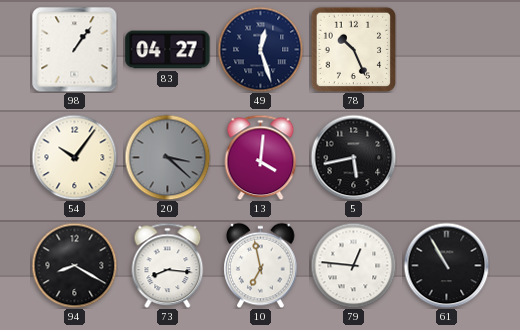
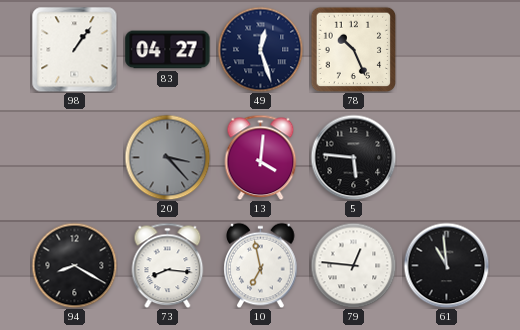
54: 10:06 -> none (74, 157)
20: 3:22 -> 3:23 (167, 157)
5: 5:43 -> 5:46 (353, 157)
61: 10:55 -> 10:59 (446, 265)
